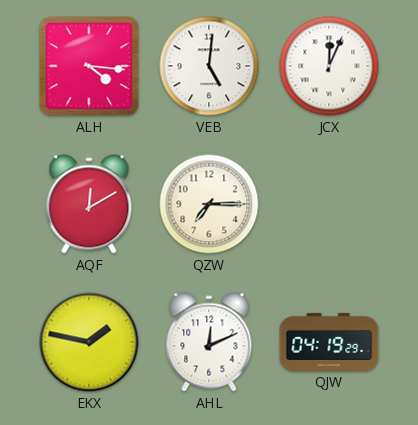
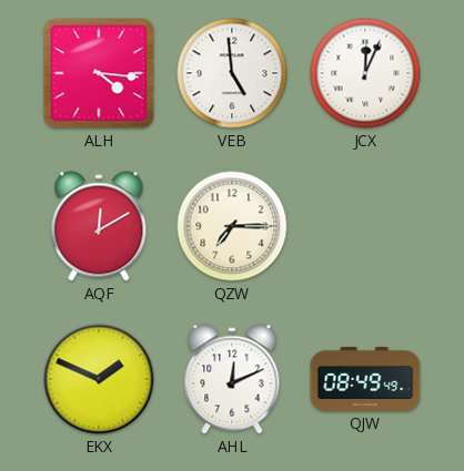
VEB: 5:01 -> 4:59 (232, 73)
EKX: 1:47 -> 1:49 (99, 379)
QJW: 04:19 -> 08:49 (365, 379)
